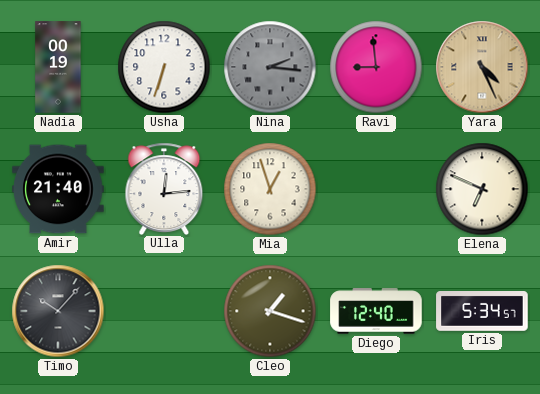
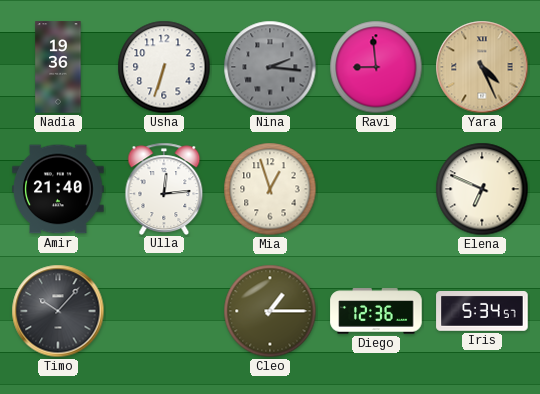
Nadia: 00:19 -> 19:36 (58, 67)
Cleo: 1:18 -> 1:15 (270, 311)
Diego: 12:40 -> 12:36 (376, 311)
